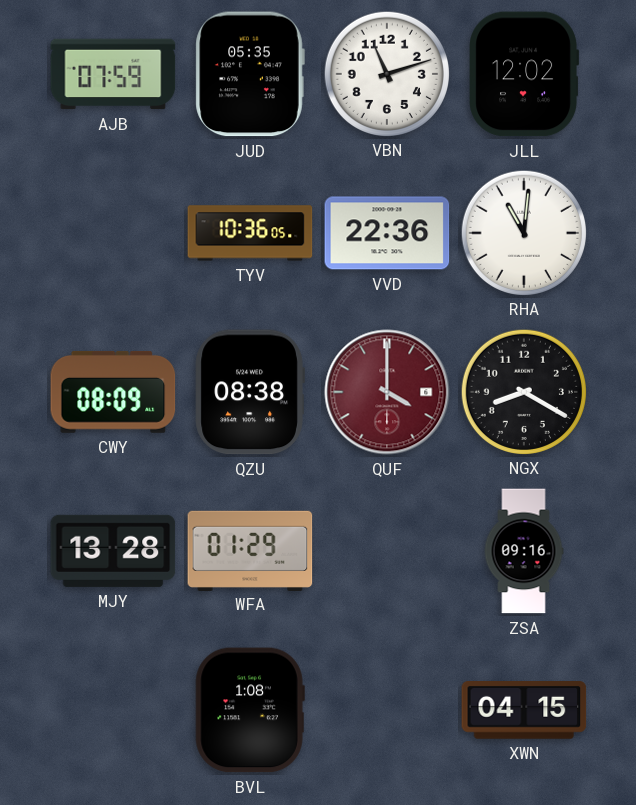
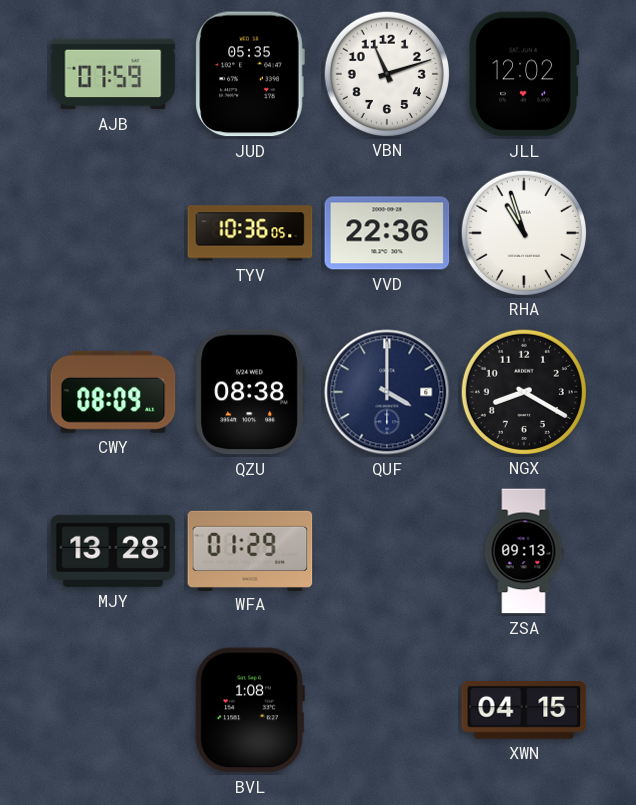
RHA: 11:01 -> 10:57 (523, 232)
QUF dial: burgundy -> navy (387, 392)
ZSA: 09:16 -> 09:13 (524, 551)
